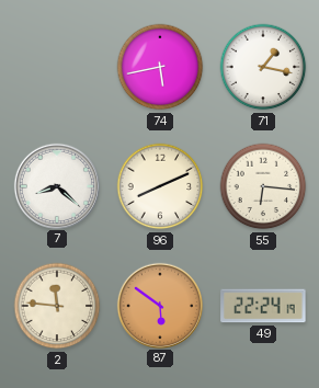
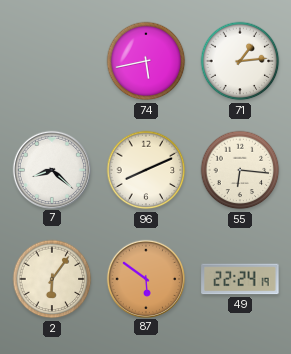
71: 1:17 -> 1:14 (240, 61)
2: 11:46 -> 6:06 (52, 279)
